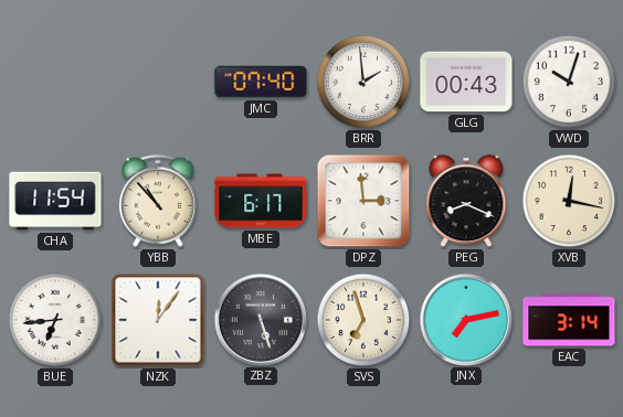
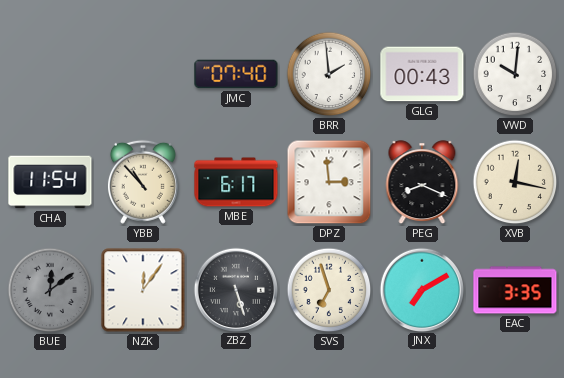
VWD: 10:03 -> 10:01 (515, 74)
BUE: 6:44 -> 12:09 (50, 290)
BUE dial: white -> grey (50, 290)
JNX: 7:13 -> 7:10 (421, 289)
EAC: 3:14 -> 3:35 (515, 290)
